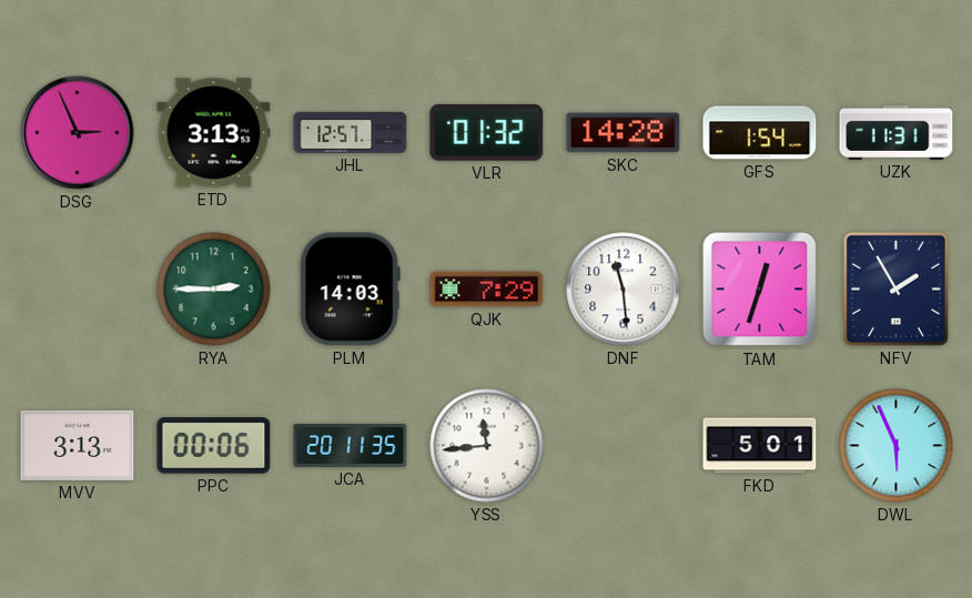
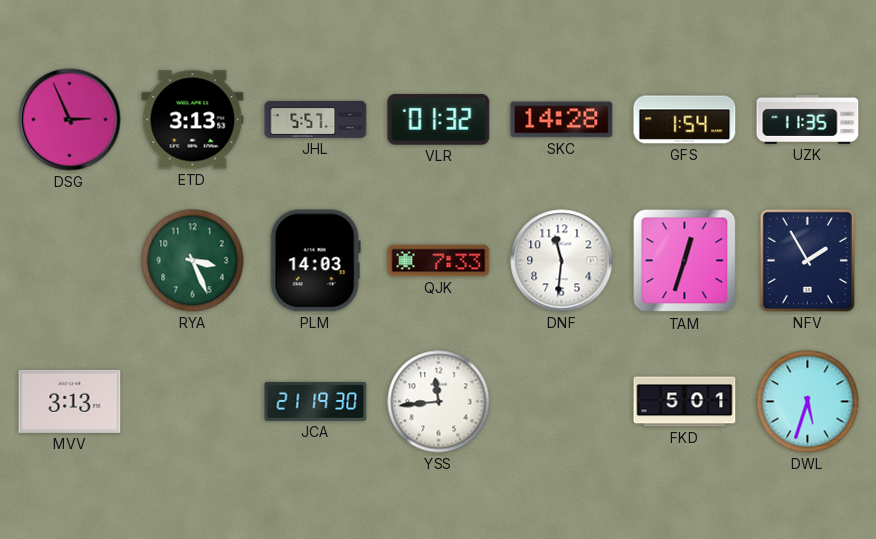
JHL: 12:57 -> 5:57 (316, 119)
UZK: 11:31 -> 11:35 (808, 119)
RYA: 2:45 -> 3:26 (193, 261)
QJK: 7:29 -> 7:33 (439, 261)
DNF: 11:29 -> 11:31 (562, 261)
PPC: 00:06 -> none (214, 446)
JCA: 20:11 -> 21:19 (316, 401)
DWL: 5:56 -> 5:33 (808, 402)
